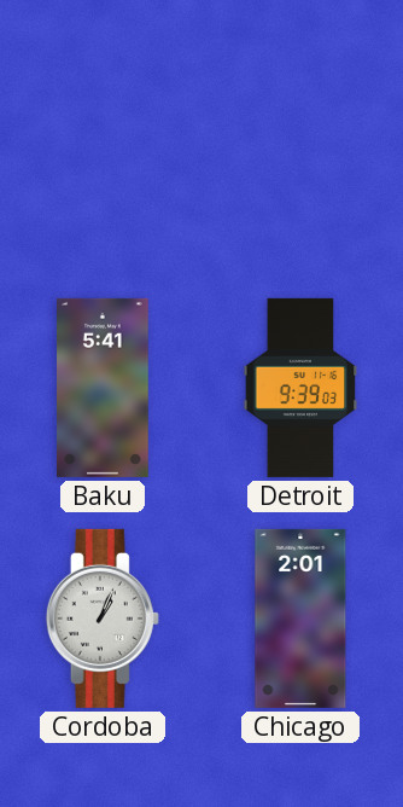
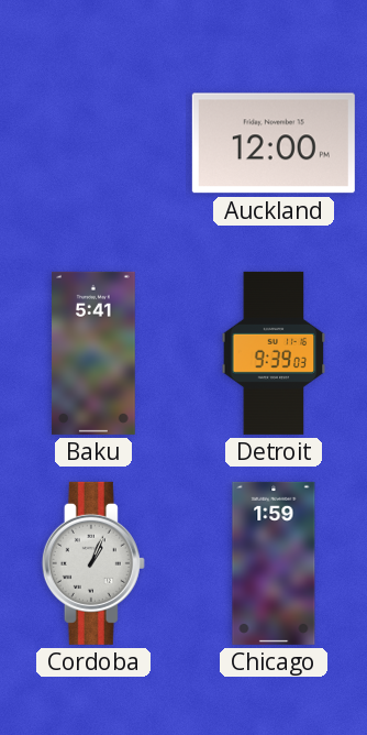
Auckland: none -> 12:00 (274, 143)
Chicago: 2:01 -> 1:59 (274, 563)
